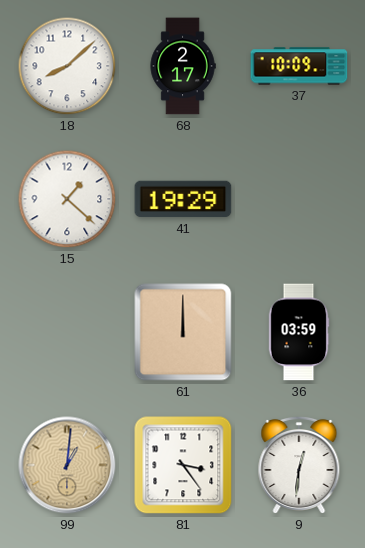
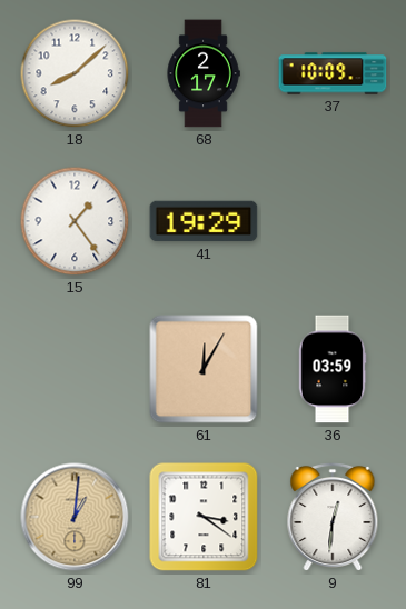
15: 1:22 -> 1:24 (75, 221)
61: 12:00 -> 12:05 (204, 369)
81: 3:24 -> 3:21 (204, 517)
